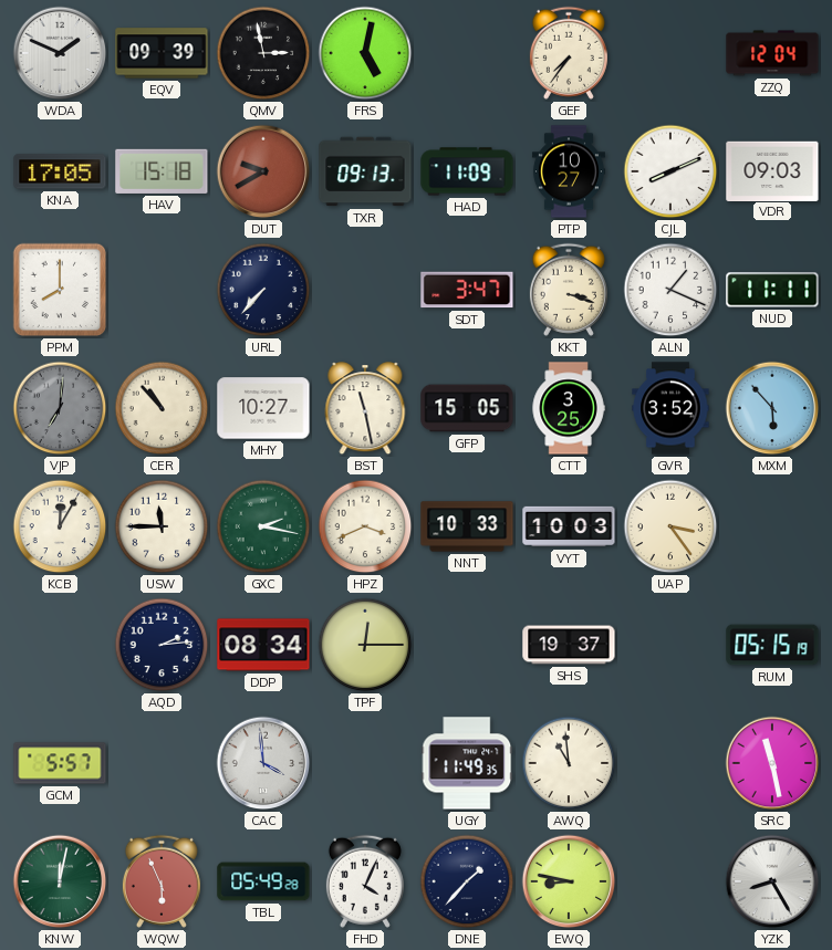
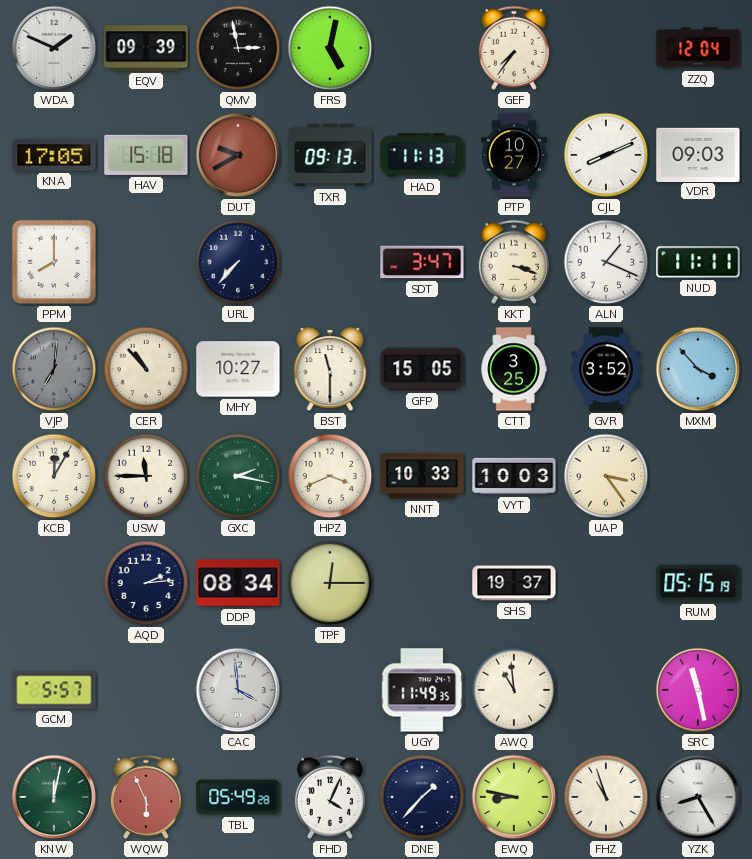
HAD: 11:09 -> 11:13 (422, 155)
BST: 11:28 -> 11:30 (330, 370)
MXM: 5:53 -> 3:53 (698, 369)
FHZ: none -> 10:57 (606, 797)
